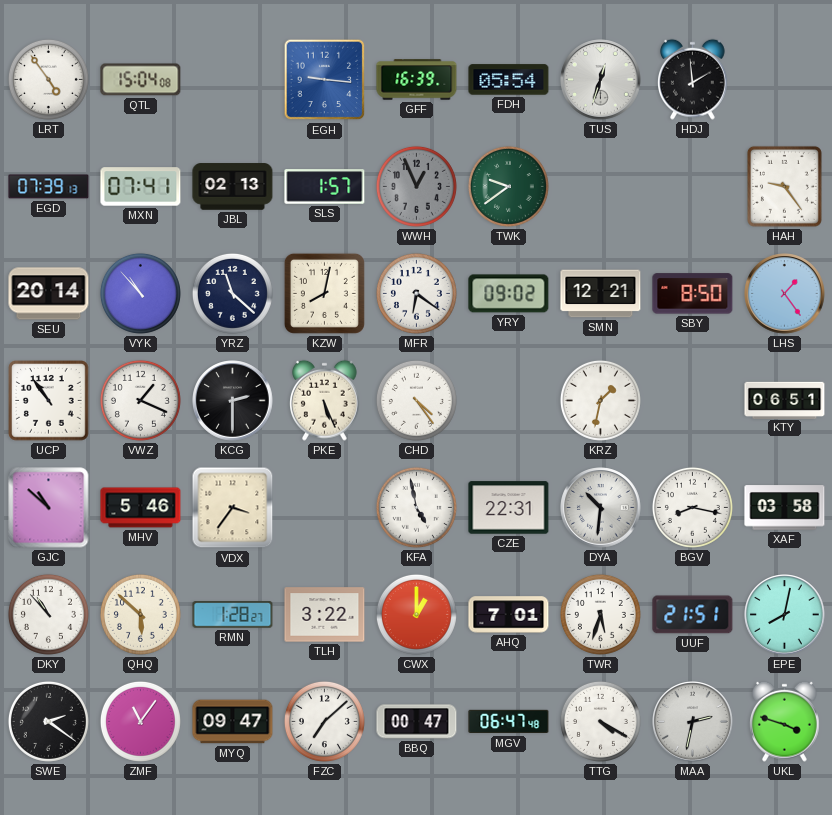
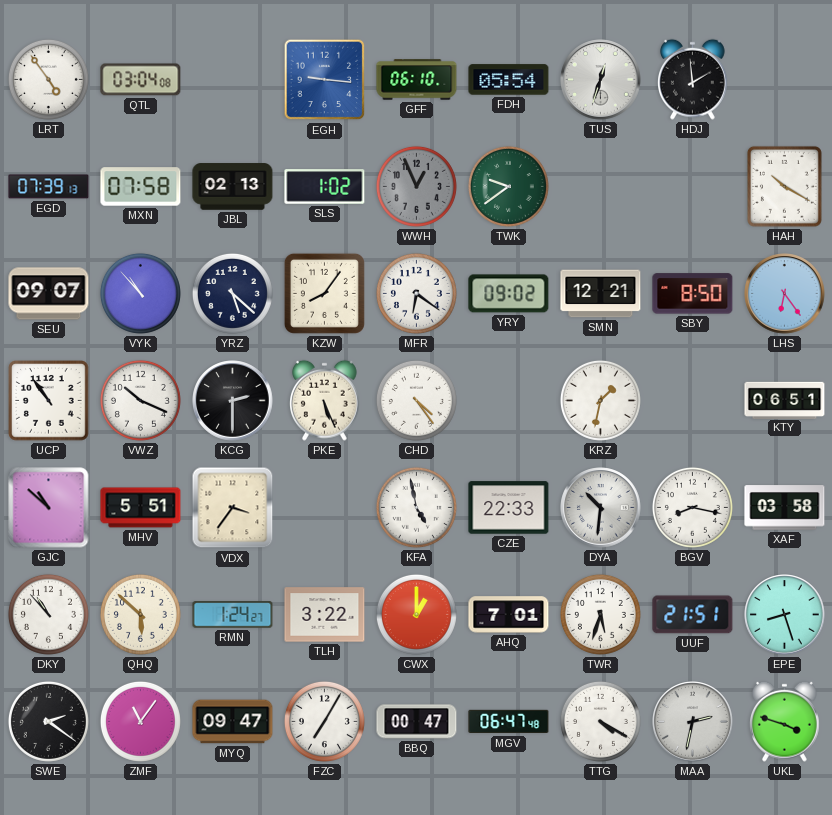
QTL: 15:04 -> 03:04 (141, 80)
GFF: 16:39 -> 06:10 (417, 80)
MXN: 07:41 -> 07:58 (141, 187)
SLS: 1:57 -> 1:02 (325, 187)
HAH: 9:24 -> 10:20 (784, 186)
SEU: 20:14 -> 09:07 (49, 294)
YRZ: 11:22 -> 5:22 (232, 293)
KZW: 8:02 -> 8:06 (324, 293)
LHS: 1:24 -> 6:24 (785, 294)
VWZ: 1:19 -> 10:19 (140, 400)
MHV: 5:46 -> 5:51 (141, 508)
CZE: 22:31 -> 22:33 (509, 508)
RMN: 1:28 -> 1:24 (233, 615)
EPE: 8:02 -> 8:27 (785, 615)
FZC: 7:08 -> 7:05 (324, 721)
